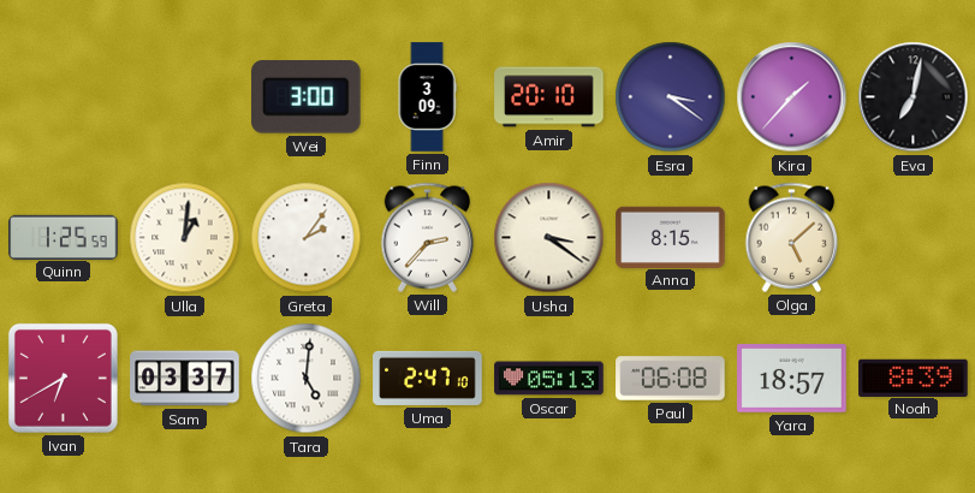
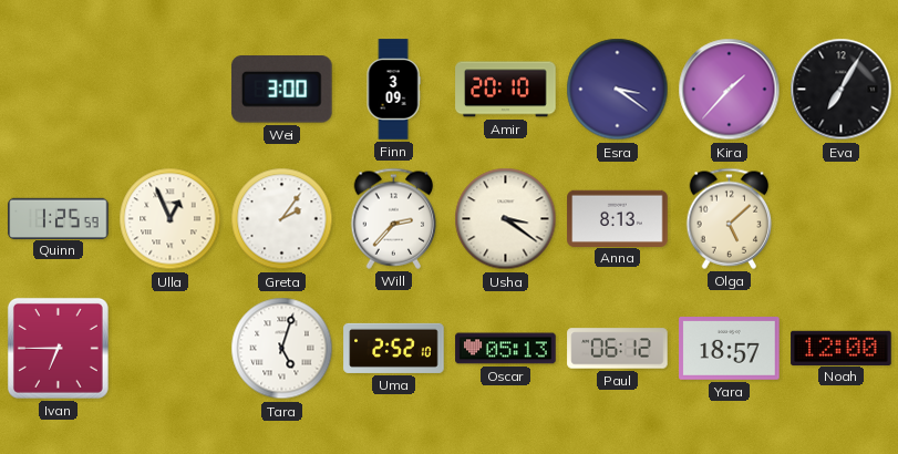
Eva: 7:02 -> 7:05 (842, 90)
Ulla: 1:01 -> 12:56 (171, 219)
Anna: 8:15 -> 8:13 (618, 218)
Ivan: 6:40 -> 6:45 (58, 348)
Sam: 03:37 -> none (185, 379)
Tara: 5:01 -> 5:03 (282, 349)
Uma: 2:47 -> 2:52 (394, 348)
Paul: 06:08 -> 06:12 (618, 349)
Noah: 8:39 -> 12:00 (842, 348)
